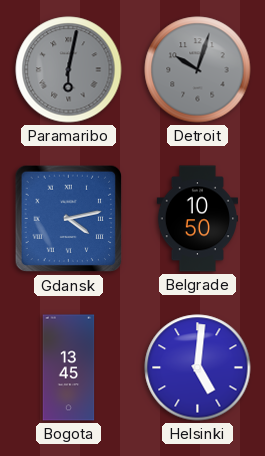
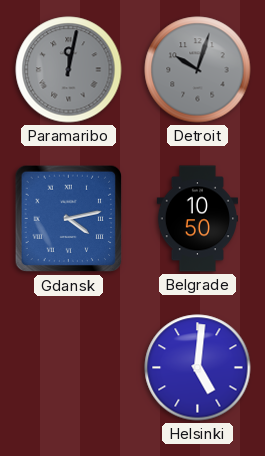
Paramaribo: 6:02 -> 12:02 (69, 70)
Bogota: 13:45 -> none (69, 368)
